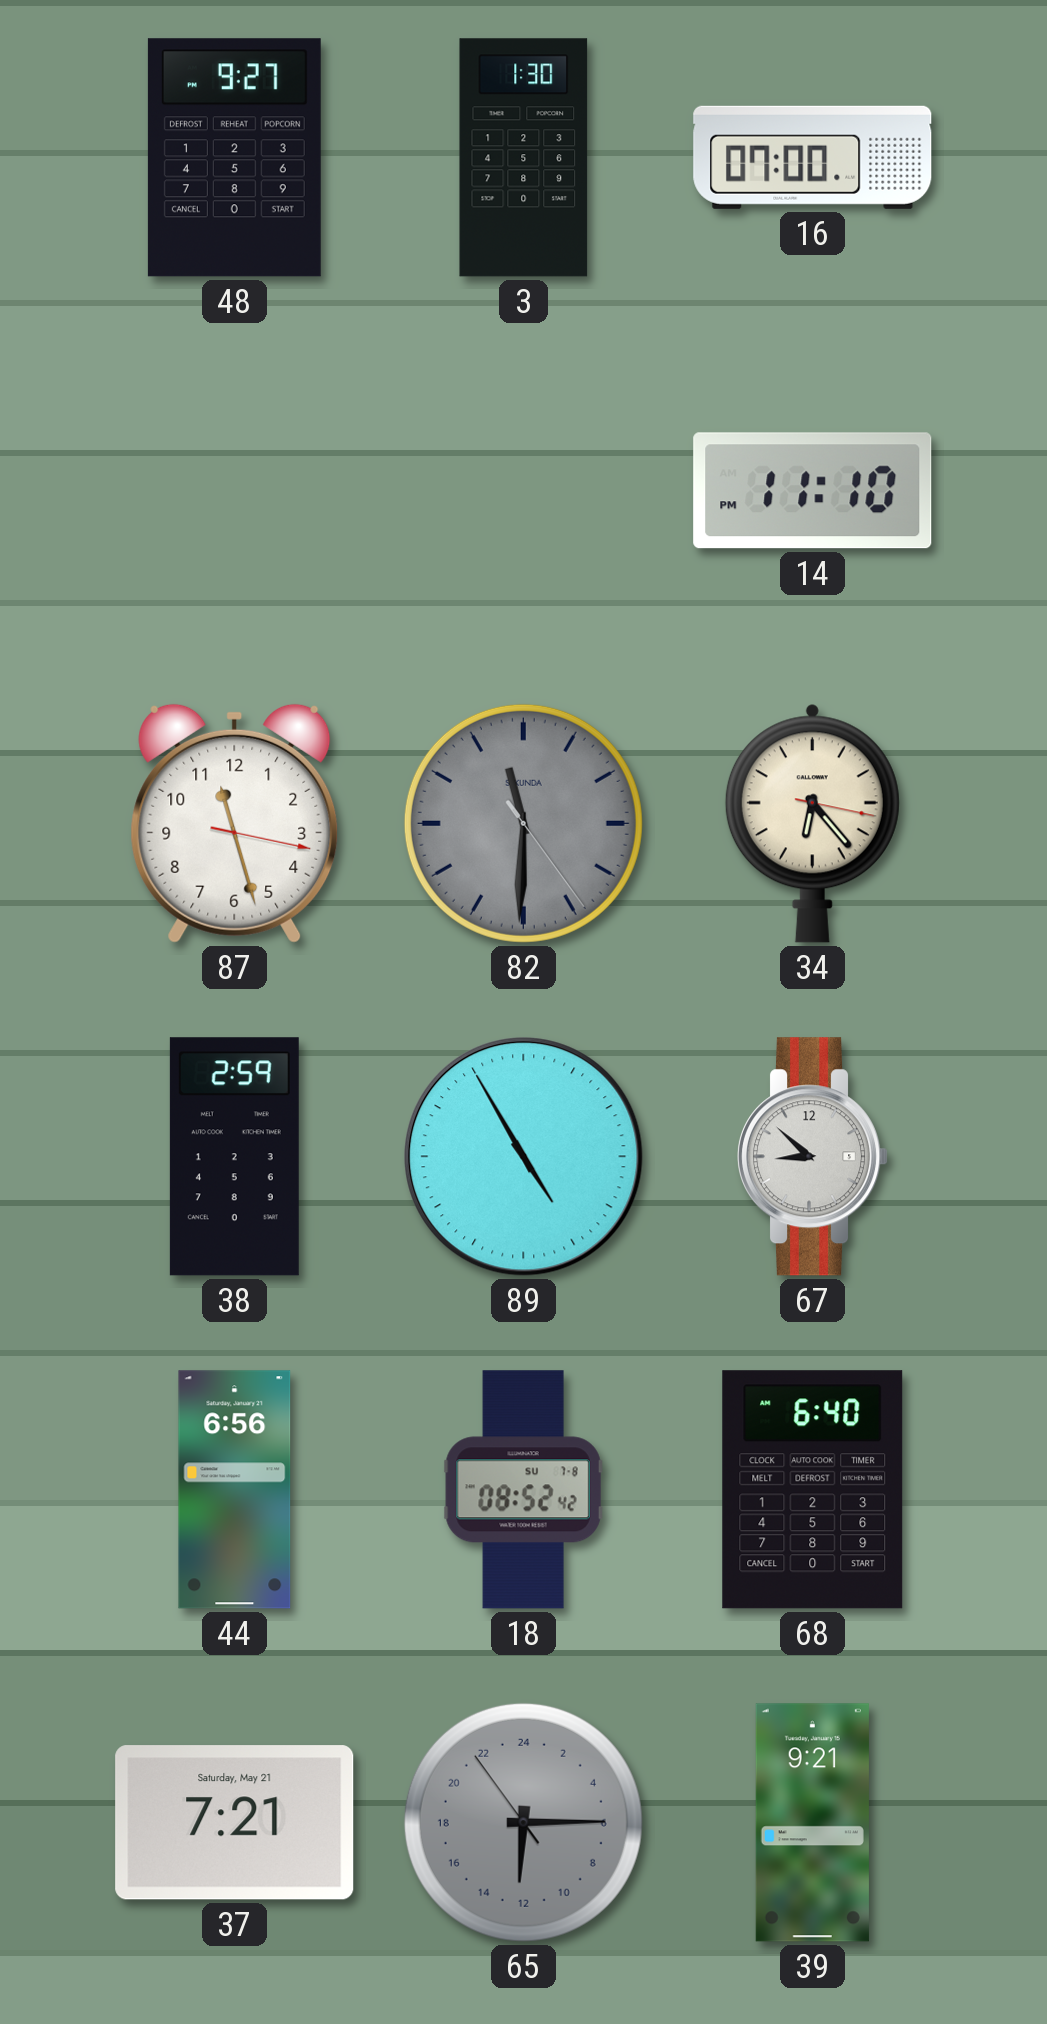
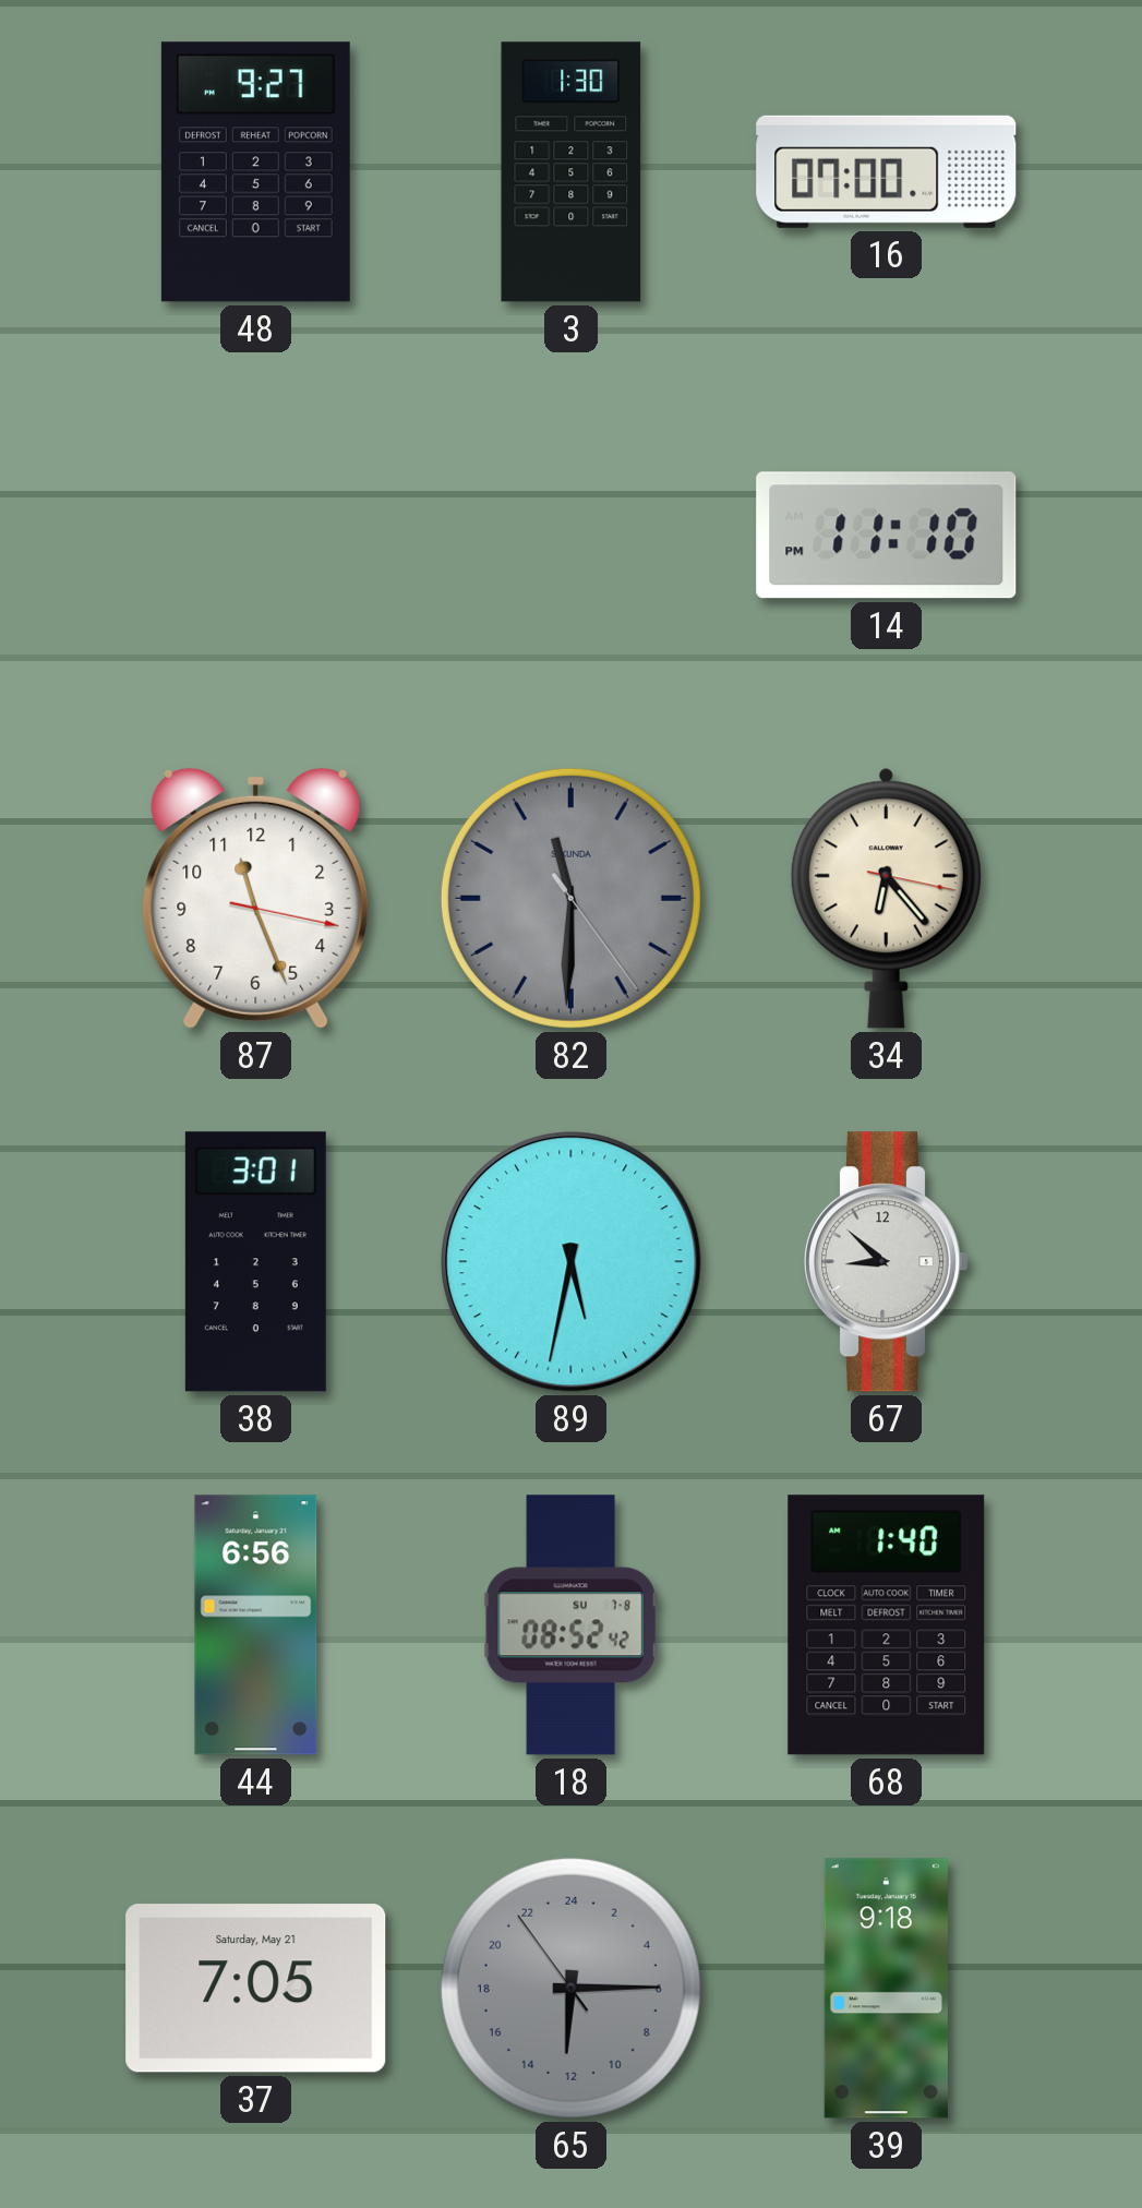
87: 11:27 -> 11:26 (256, 898)
38: 2:59 -> 3:01 (255, 1262)
89: 4:55 -> 5:32 (572, 1262)
68: 6:40 -> 1:40 (887, 1625)
37: 7:21 -> 7:05 (256, 1989)
39: 9:21 -> 9:18 (886, 1989)
